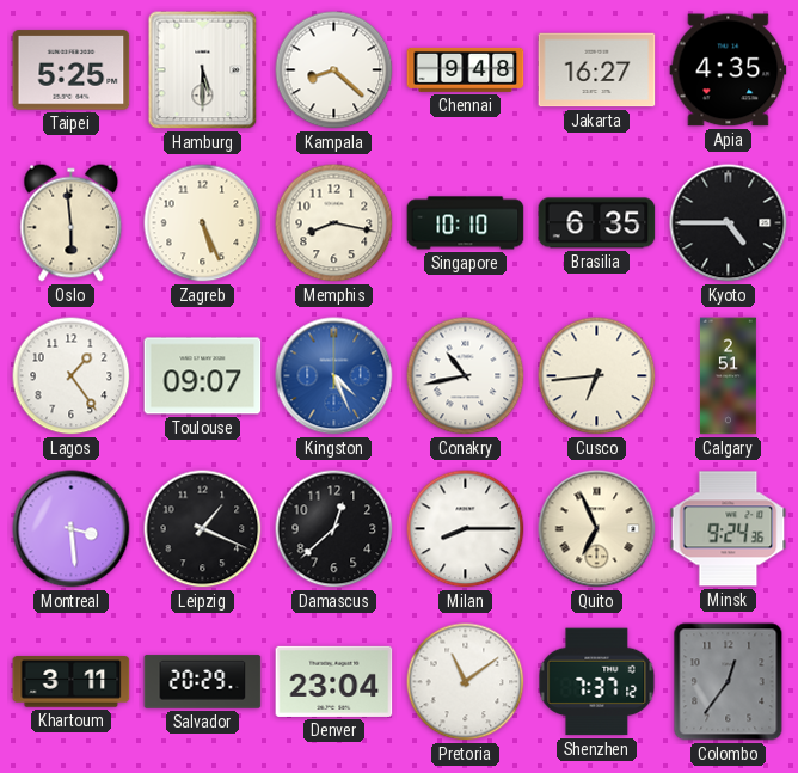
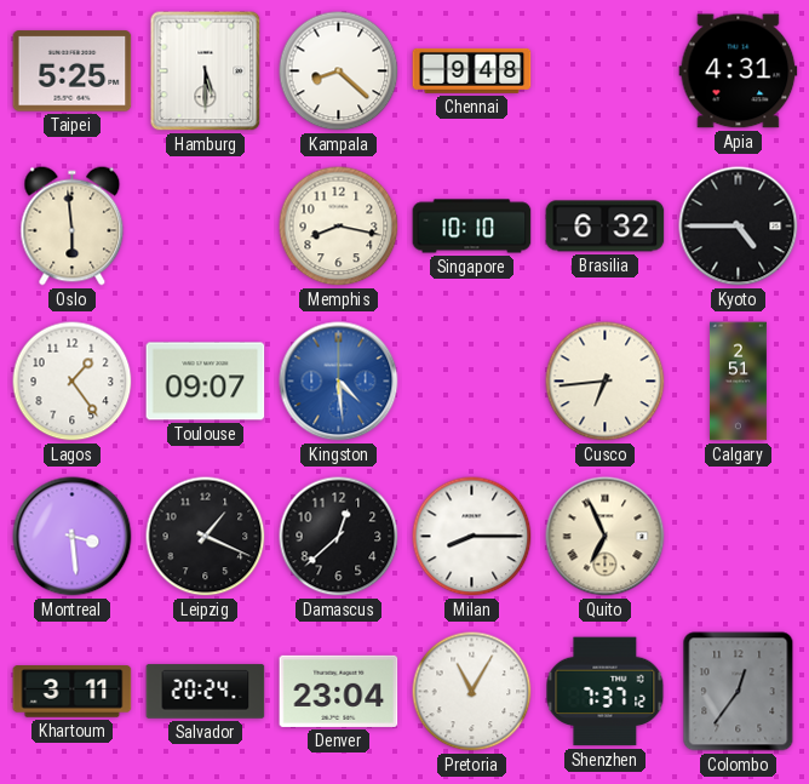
Jakarta: 16:27 -> none (597, 70)
Apia: 4:35 -> 4:31 (739, 71)
Zagreb: 5:26 -> none (203, 223)
Brasilia: 6:35 -> 6:32 (606, 227)
Kingston: 4:26 -> 4:29 (339, 382)
Conakry: 10:43 -> none (466, 376)
Minsk: 9:24 -> none (729, 529)
Salvador: 20:29 -> 20:24 (206, 692)
Pretoria: 11:09 -> 11:05 (472, 692)
